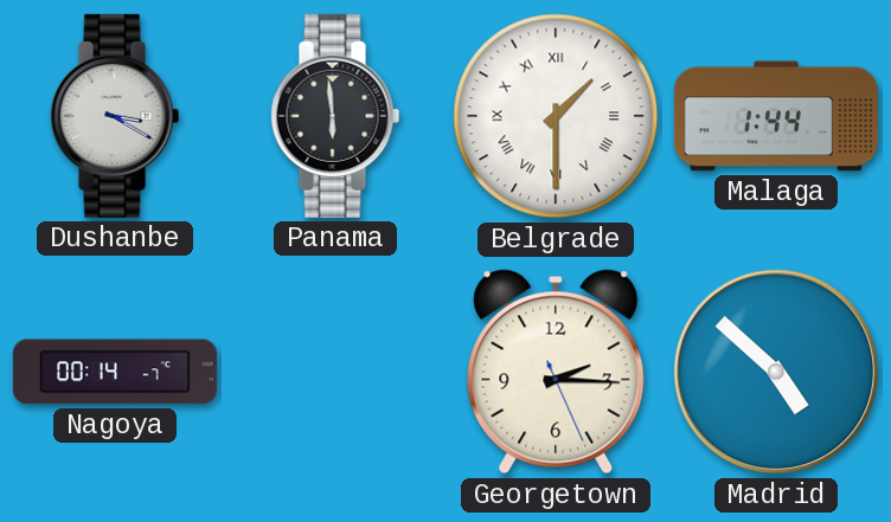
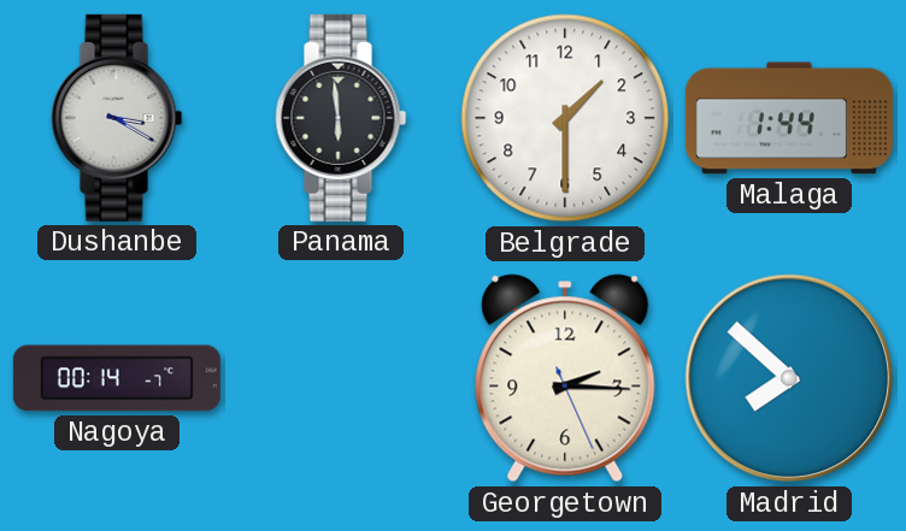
Belgrade numerals: Roman -> Arabic (565, 118)
Madrid: 4:52 -> 7:52 (789, 378)
